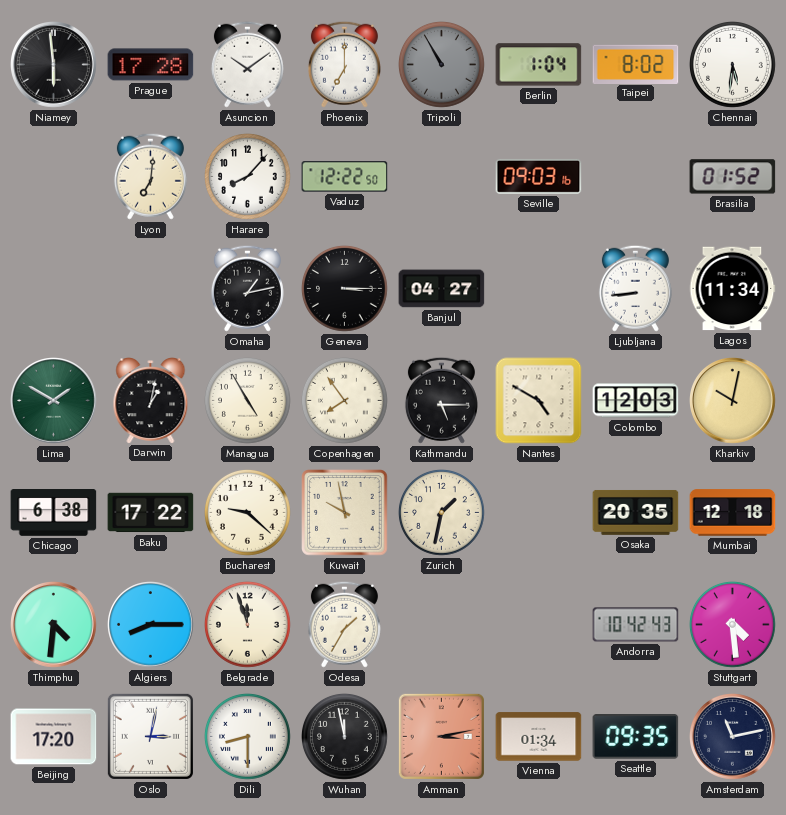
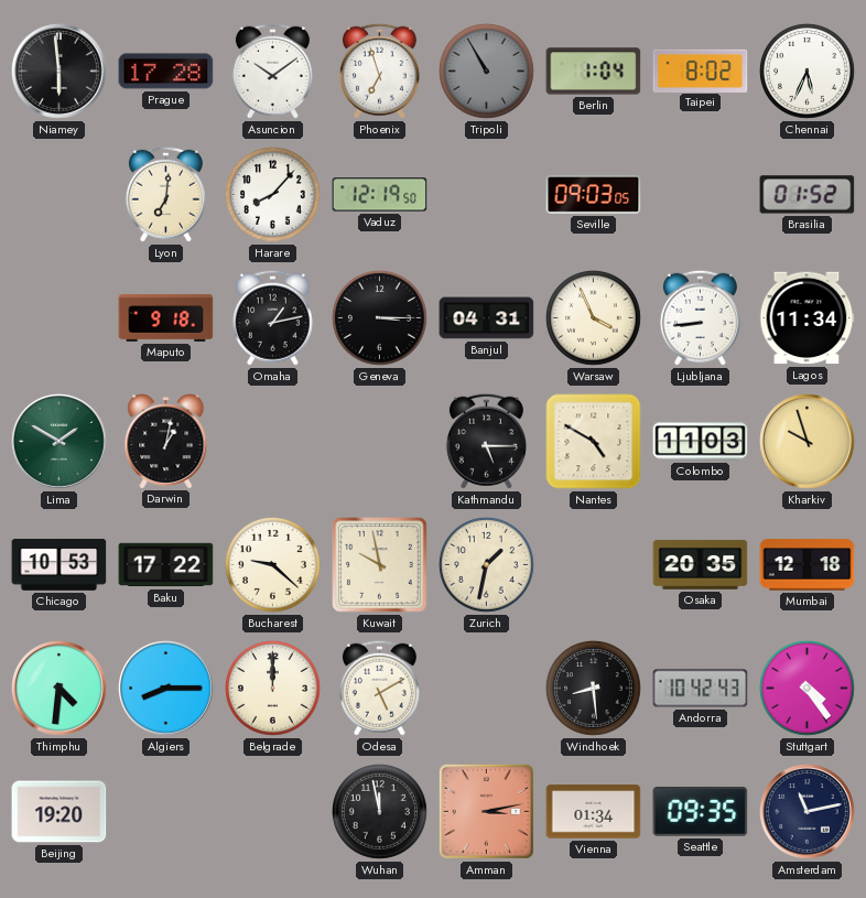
Phoenix: 7:00 -> 6:57 (379, 71)
Chennai: 5:31 -> 5:34 (807, 71)
Vaduz: 12:22 -> 12:19 (380, 195)
Seville: 09:03:16 -> 09:03:05 (594, 194)
Maputo: none -> 9:18 (166, 317)
Banjul: 04:27 -> 04:31 (487, 318)
Warsaw: none -> 3:56 (593, 317)
Managua: 4:55 -> none (247, 400)
Copenhagen: 7:54 -> none (344, 400)
Colombo: 12:03 -> 11:03 (701, 442)
Kharkiv: 10:02 -> 9:57 (808, 442)
Chicago: 6:38 -> 10:53 (59, 565)
Belgrade: 11:57 -> 12:00 (272, 688)
Odesa: 1:35 -> 5:10 (379, 688)
Windhoek: none -> 8:29 (593, 688)
Stuttgart: 4:29 -> 4:24 (807, 688)
Beijing: 17:20 -> 19:20 (59, 812)
Oslo: 3:02 -> none (150, 736)
Dili: 8:30 -> none (247, 736)
